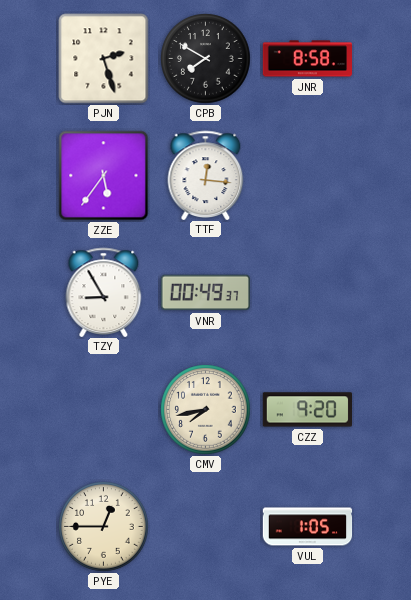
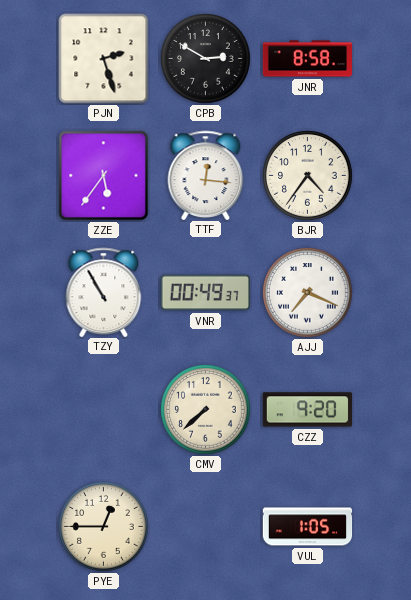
CPB: 7:50 -> 2:50 (206, 59)
BJR: none -> 4:36 (308, 176)
TZY: 8:55 -> 10:55 (104, 292)
AJJ: none -> 7:19 (308, 293)
CMV: 7:43 -> 7:38 (206, 410)
